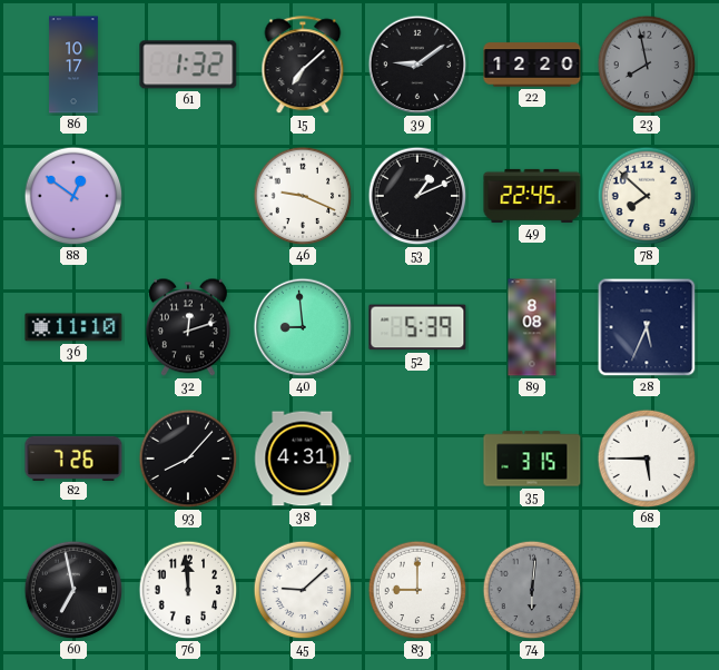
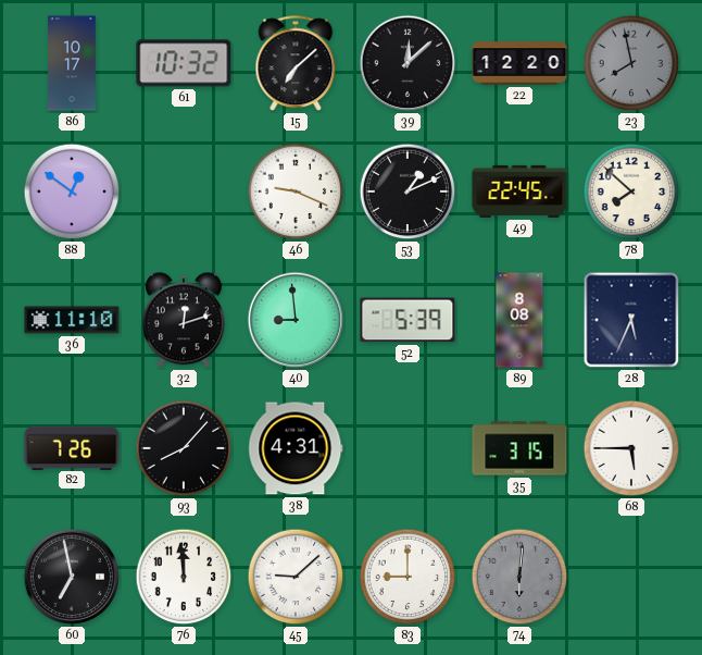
61: 1:32 -> 10:32 (184, 63)
39: 9:09 -> 12:08 (408, 63)
